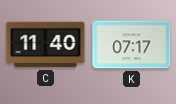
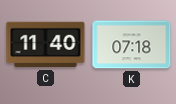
K: 07:17 -> 07:18 (132, 45)
